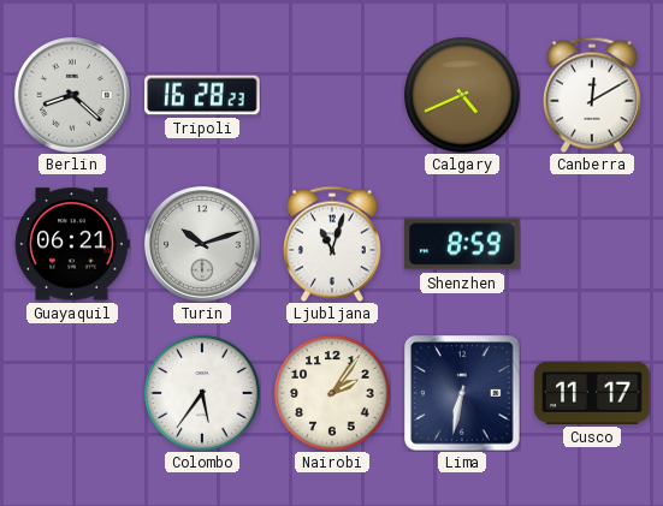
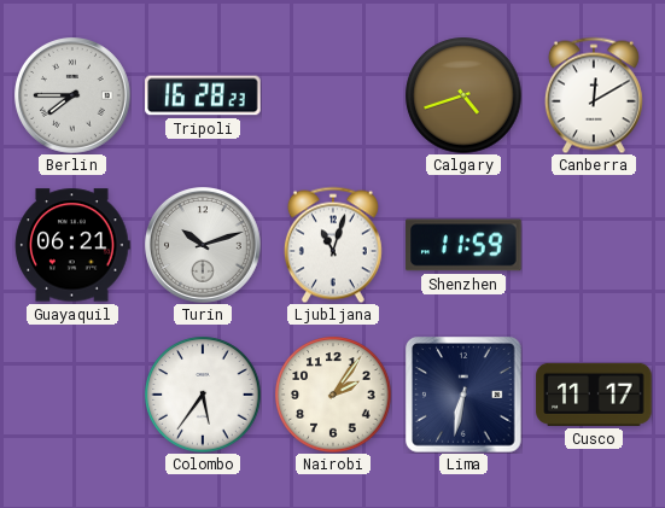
Berlin: 8:22 -> 7:45 (74, 97)
Calgary: 4:41 -> 4:42 (463, 95)
Shenzhen: 8:59 -> 11:59 (463, 245)
